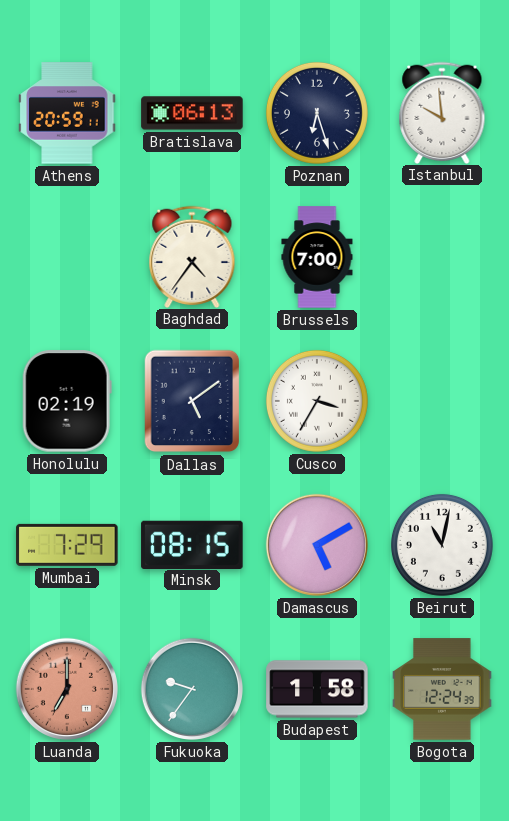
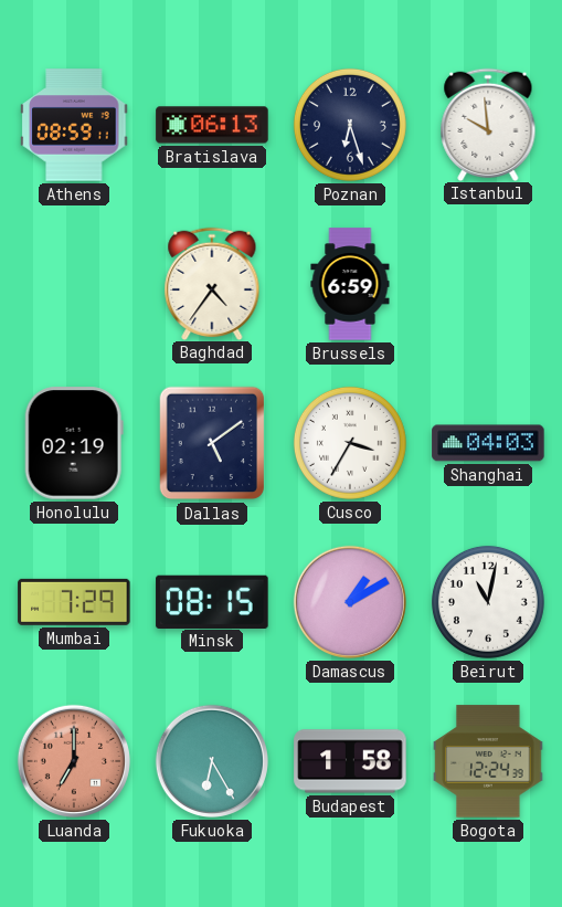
Athens: 20:59 -> 08:59 (74, 125)
Brussels: 7:00 -> 6:59 (350, 284)
Shanghai: none -> 04:03 (488, 443)
Damascus: 5:10 -> 1:10 (350, 602)
Fukuoka: 9:36 -> 6:25 (212, 761)
